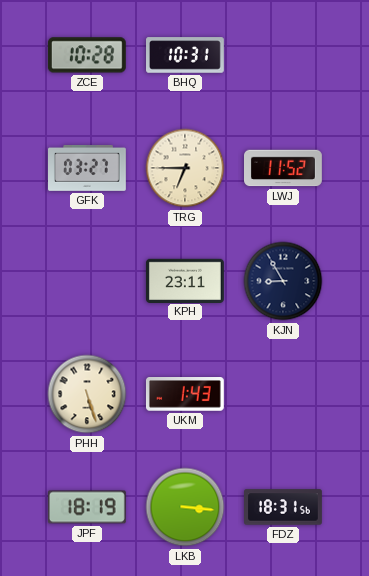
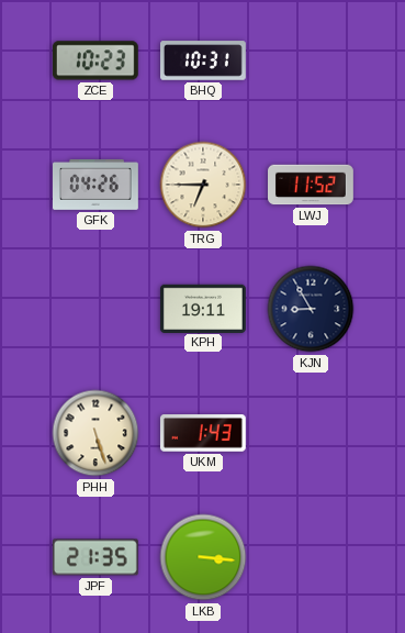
ZCE: 10:28 -> 10:23 (95, 60)
GFK: 03:27 -> 04:26 (97, 185)
KPH: 23:11 -> 19:11 (203, 308)
JPF: 18:19 -> 21:35 (95, 557)
FDZ: 18:31 -> none (284, 507)
